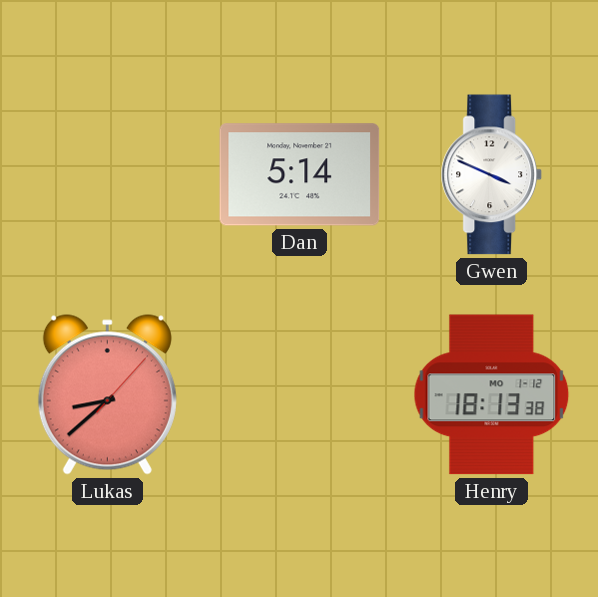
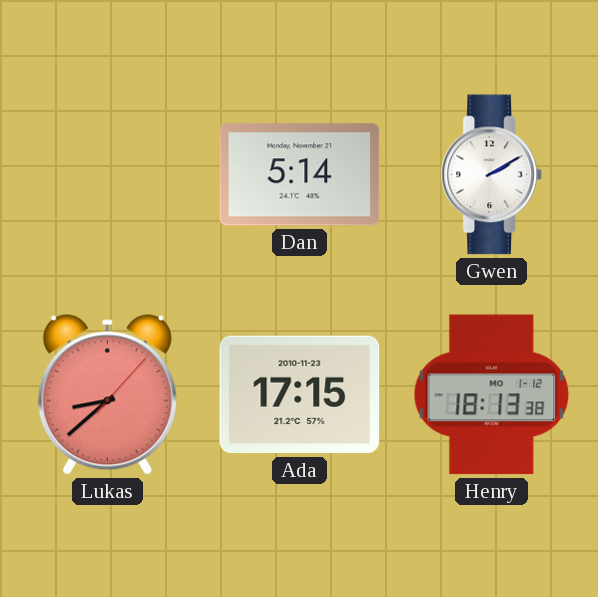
Gwen: 3:49 -> 2:10 (492, 175)
Ada: none -> 17:15 (300, 395)
